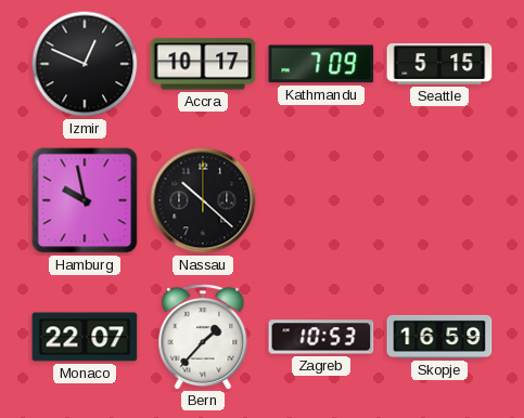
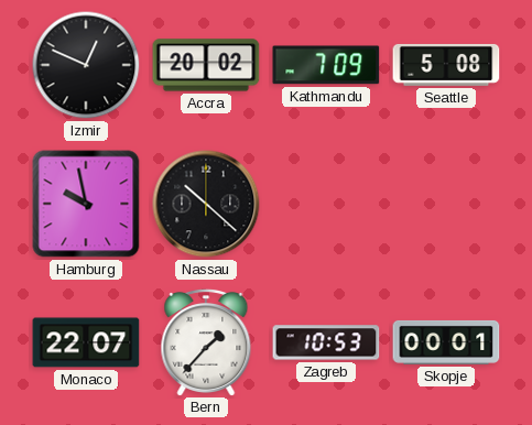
Accra: 10:17 -> 20:02 (206, 65)
Seattle: 5:15 -> 5:08 (446, 65)
Skopje: 16:59 -> 00:01 (446, 342)
